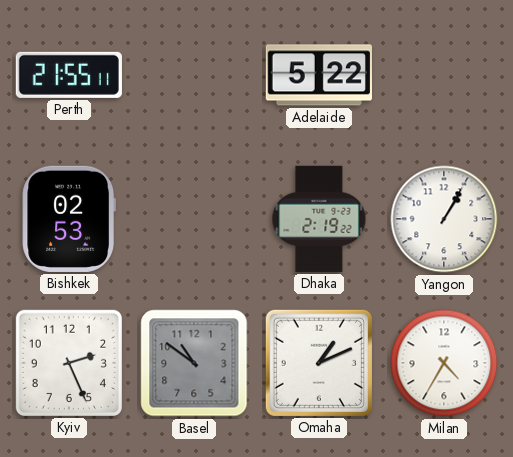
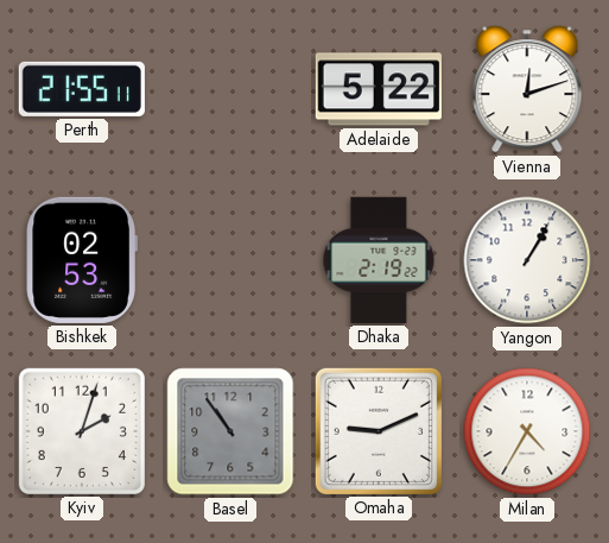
Vienna: none -> 12:12 (527, 89)
Kyiv: 2:26 -> 2:03 (82, 431)
Basel: 10:51 -> 10:54 (230, 431)
Omaha: 1:11 -> 9:11 (379, 431)
